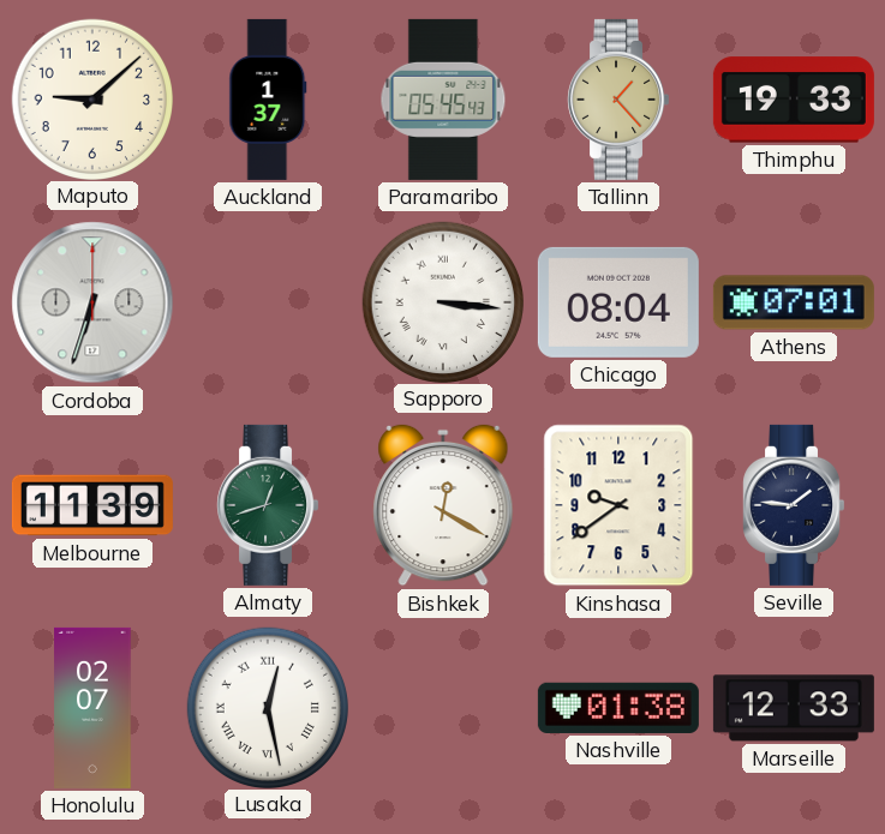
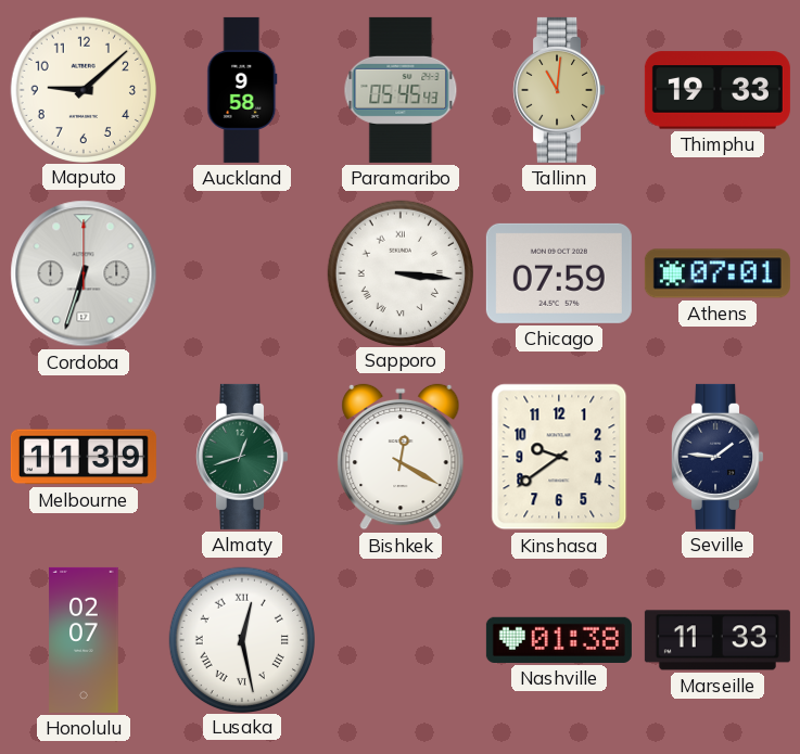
Auckland: 1:37 -> 9:58 (242, 90)
Tallinn: 1:23 -> 11:01 (559, 90)
Chicago: 08:04 -> 07:59 (559, 273)
Marseille: 12:33 -> 11:33 (718, 640)
